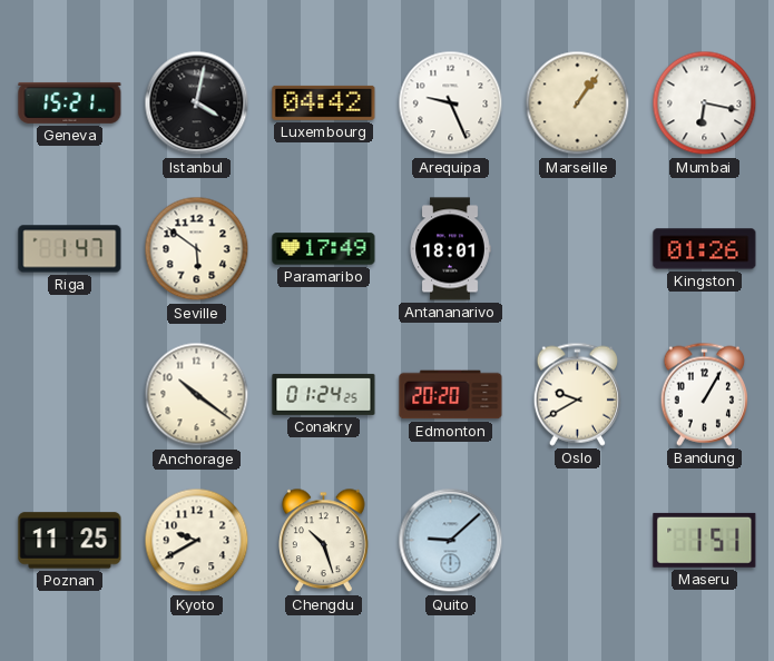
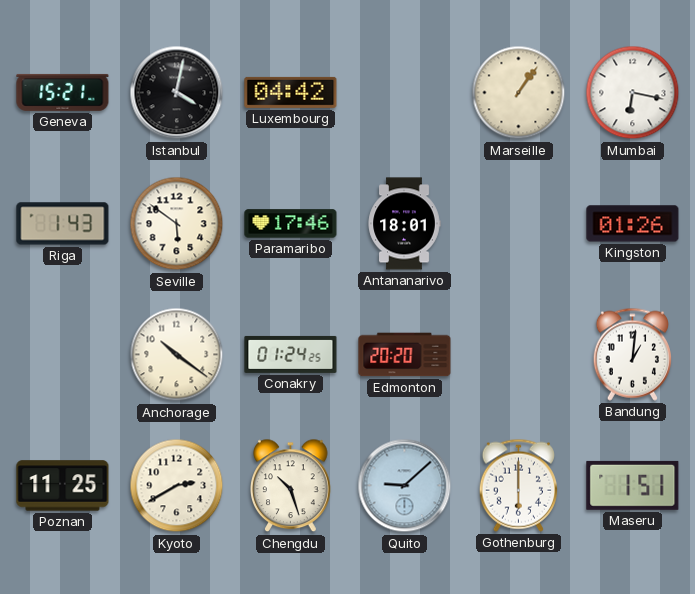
Arequipa: 9:26 -> none (451, 103)
Riga: 1:47 -> 1:43 (63, 224)
Paramaribo: 17:49 -> 17:46 (291, 224)
Oslo: 9:40 -> none (577, 394)
Bandung: 1:05 -> 1:01 (632, 354)
Kyoto: 9:40 -> 2:40 (177, 486)
Gothenburg: none -> 6:00 (518, 485)
